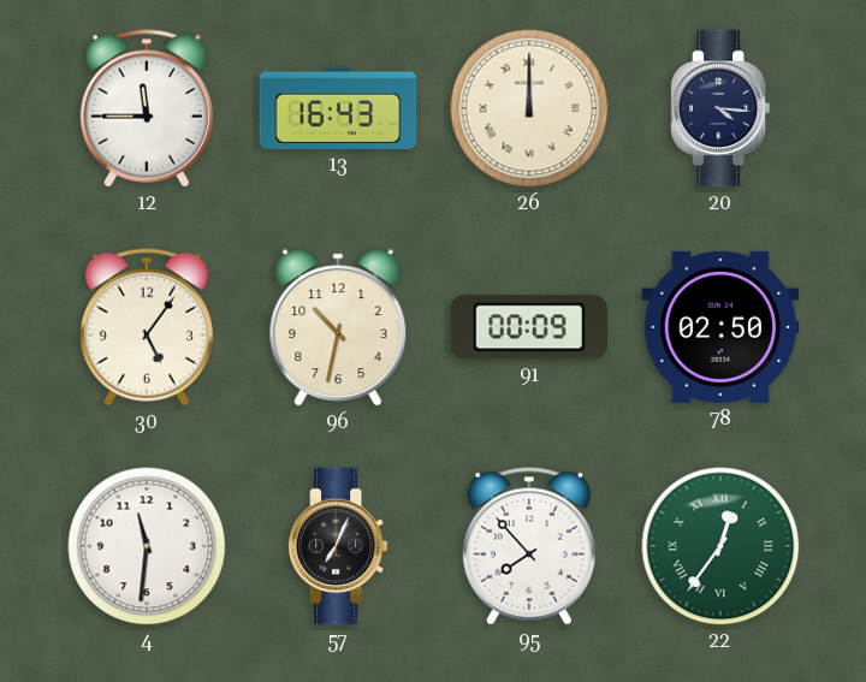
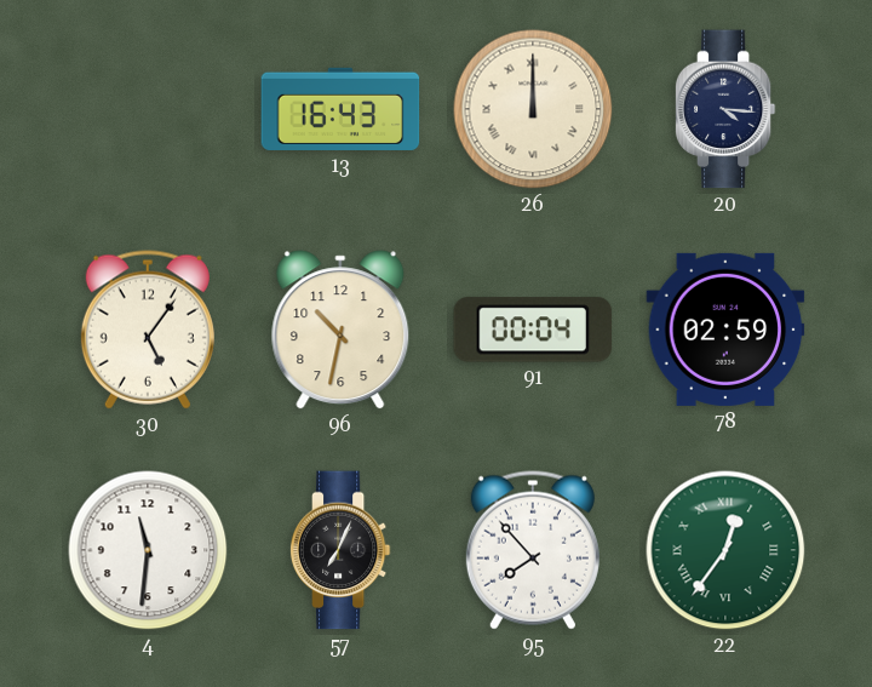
12: 11:45 -> none (147, 108)
91: 00:09 -> 00:04 (533, 330)
78: 02:50 -> 02:59 (725, 330)
